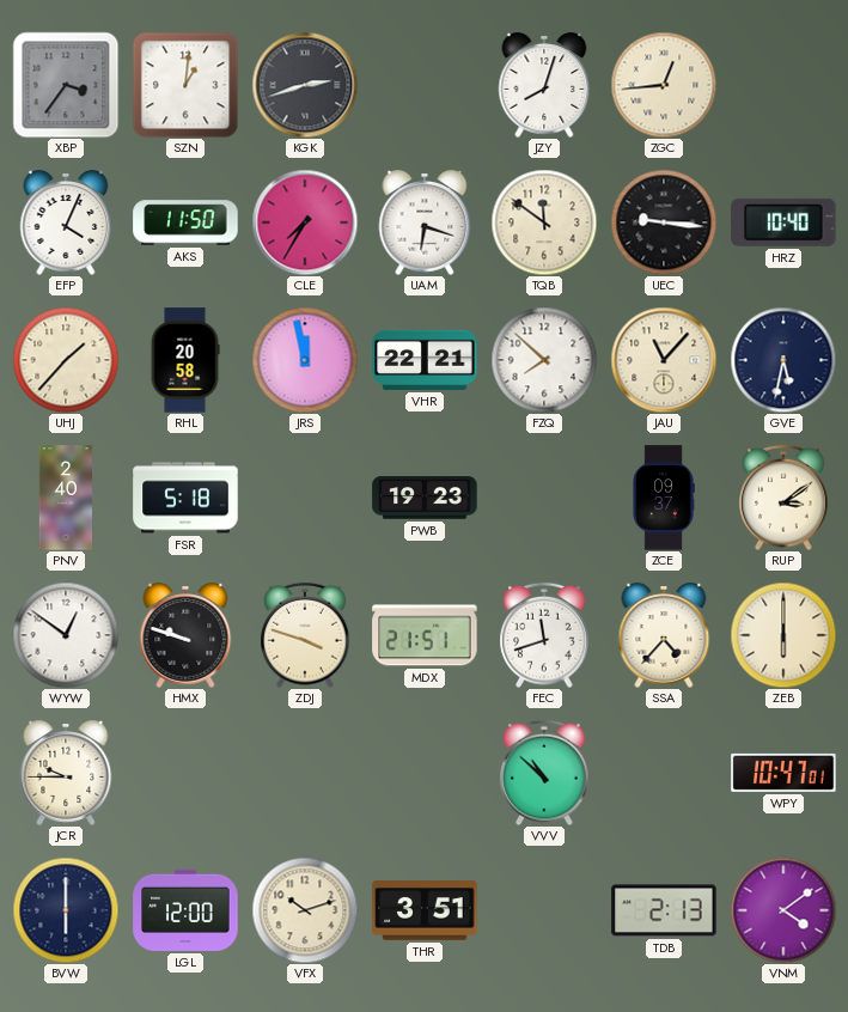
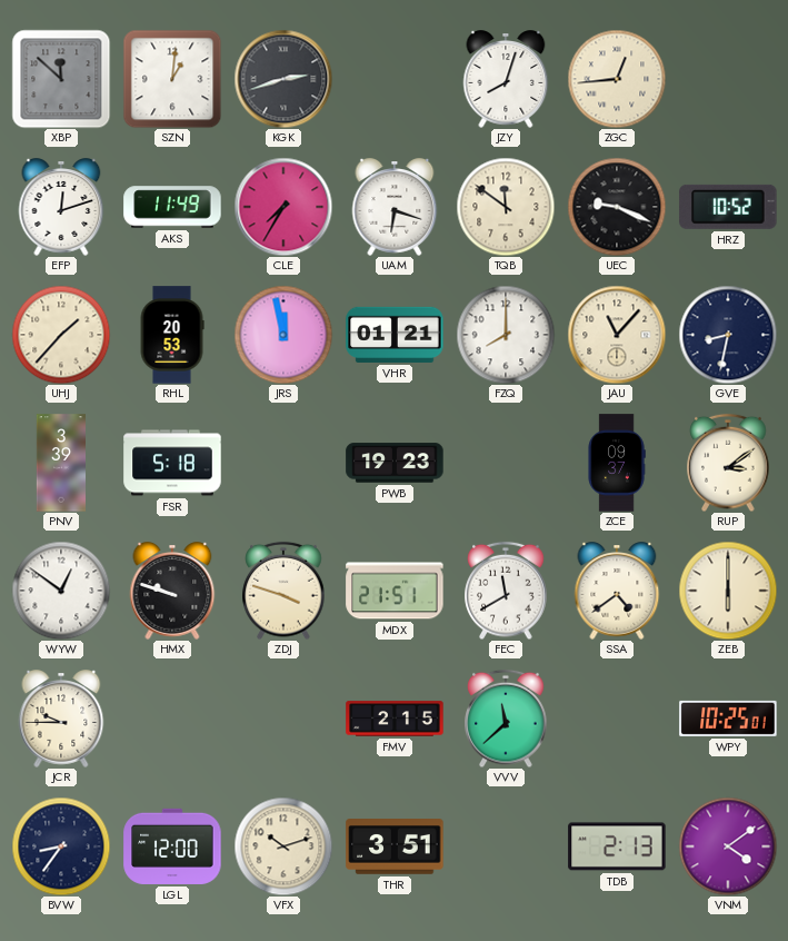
XBP: 3:36 -> 11:52 (61, 79)
EFP: 4:04 -> 12:12 (61, 207)
AKS: 11:50 -> 11:49 (172, 207)
UEC: 9:16 -> 9:19 (617, 207)
HRZ: 10:40 -> 10:52 (728, 207)
RHL: 20:58 -> 20:53 (172, 335)
VHR: 22:21 -> 01:21 (395, 335)
FZQ: 7:52 -> 8:00 (506, 335)
GVE: 5:32 -> 8:32 (728, 335)
PNV: 2:40 -> 3:39 (60, 463)
FEC: 11:42 -> 11:40 (506, 591)
SSA: 4:37 -> 4:39 (617, 591)
FMV: none -> 2:15 (395, 719)
VVV: 10:52 -> 11:38 (506, 719)
WPY: 10:47 -> 10:25 (728, 719)
BVW: 6:00 -> 8:36 (61, 846)
